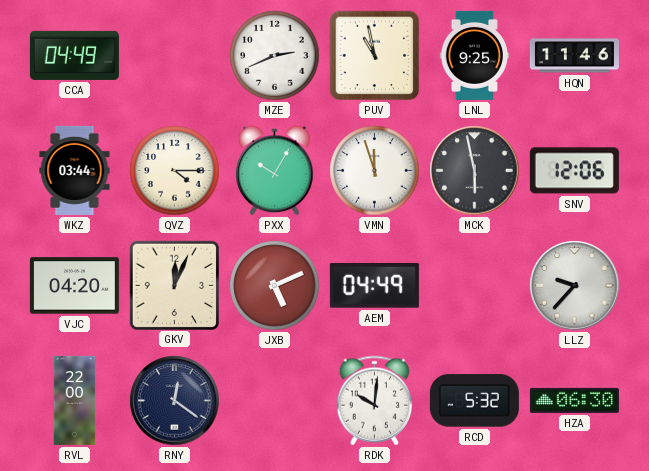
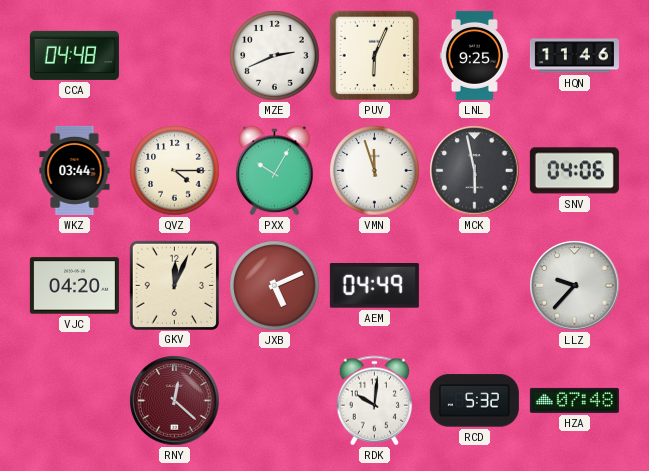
CCA: 04:49 -> 04:48 (74, 55)
PUV: 10:58 -> 6:04 (375, 56)
SNV: 12:06 -> 04:06 (574, 171)
RVL: 22:00 -> none (75, 400)
RNY: 12:21 -> 12:22 (175, 401)
RNY dial: navy -> burgundy (175, 401)
HZA: 06:30 -> 07:48 (574, 400)
